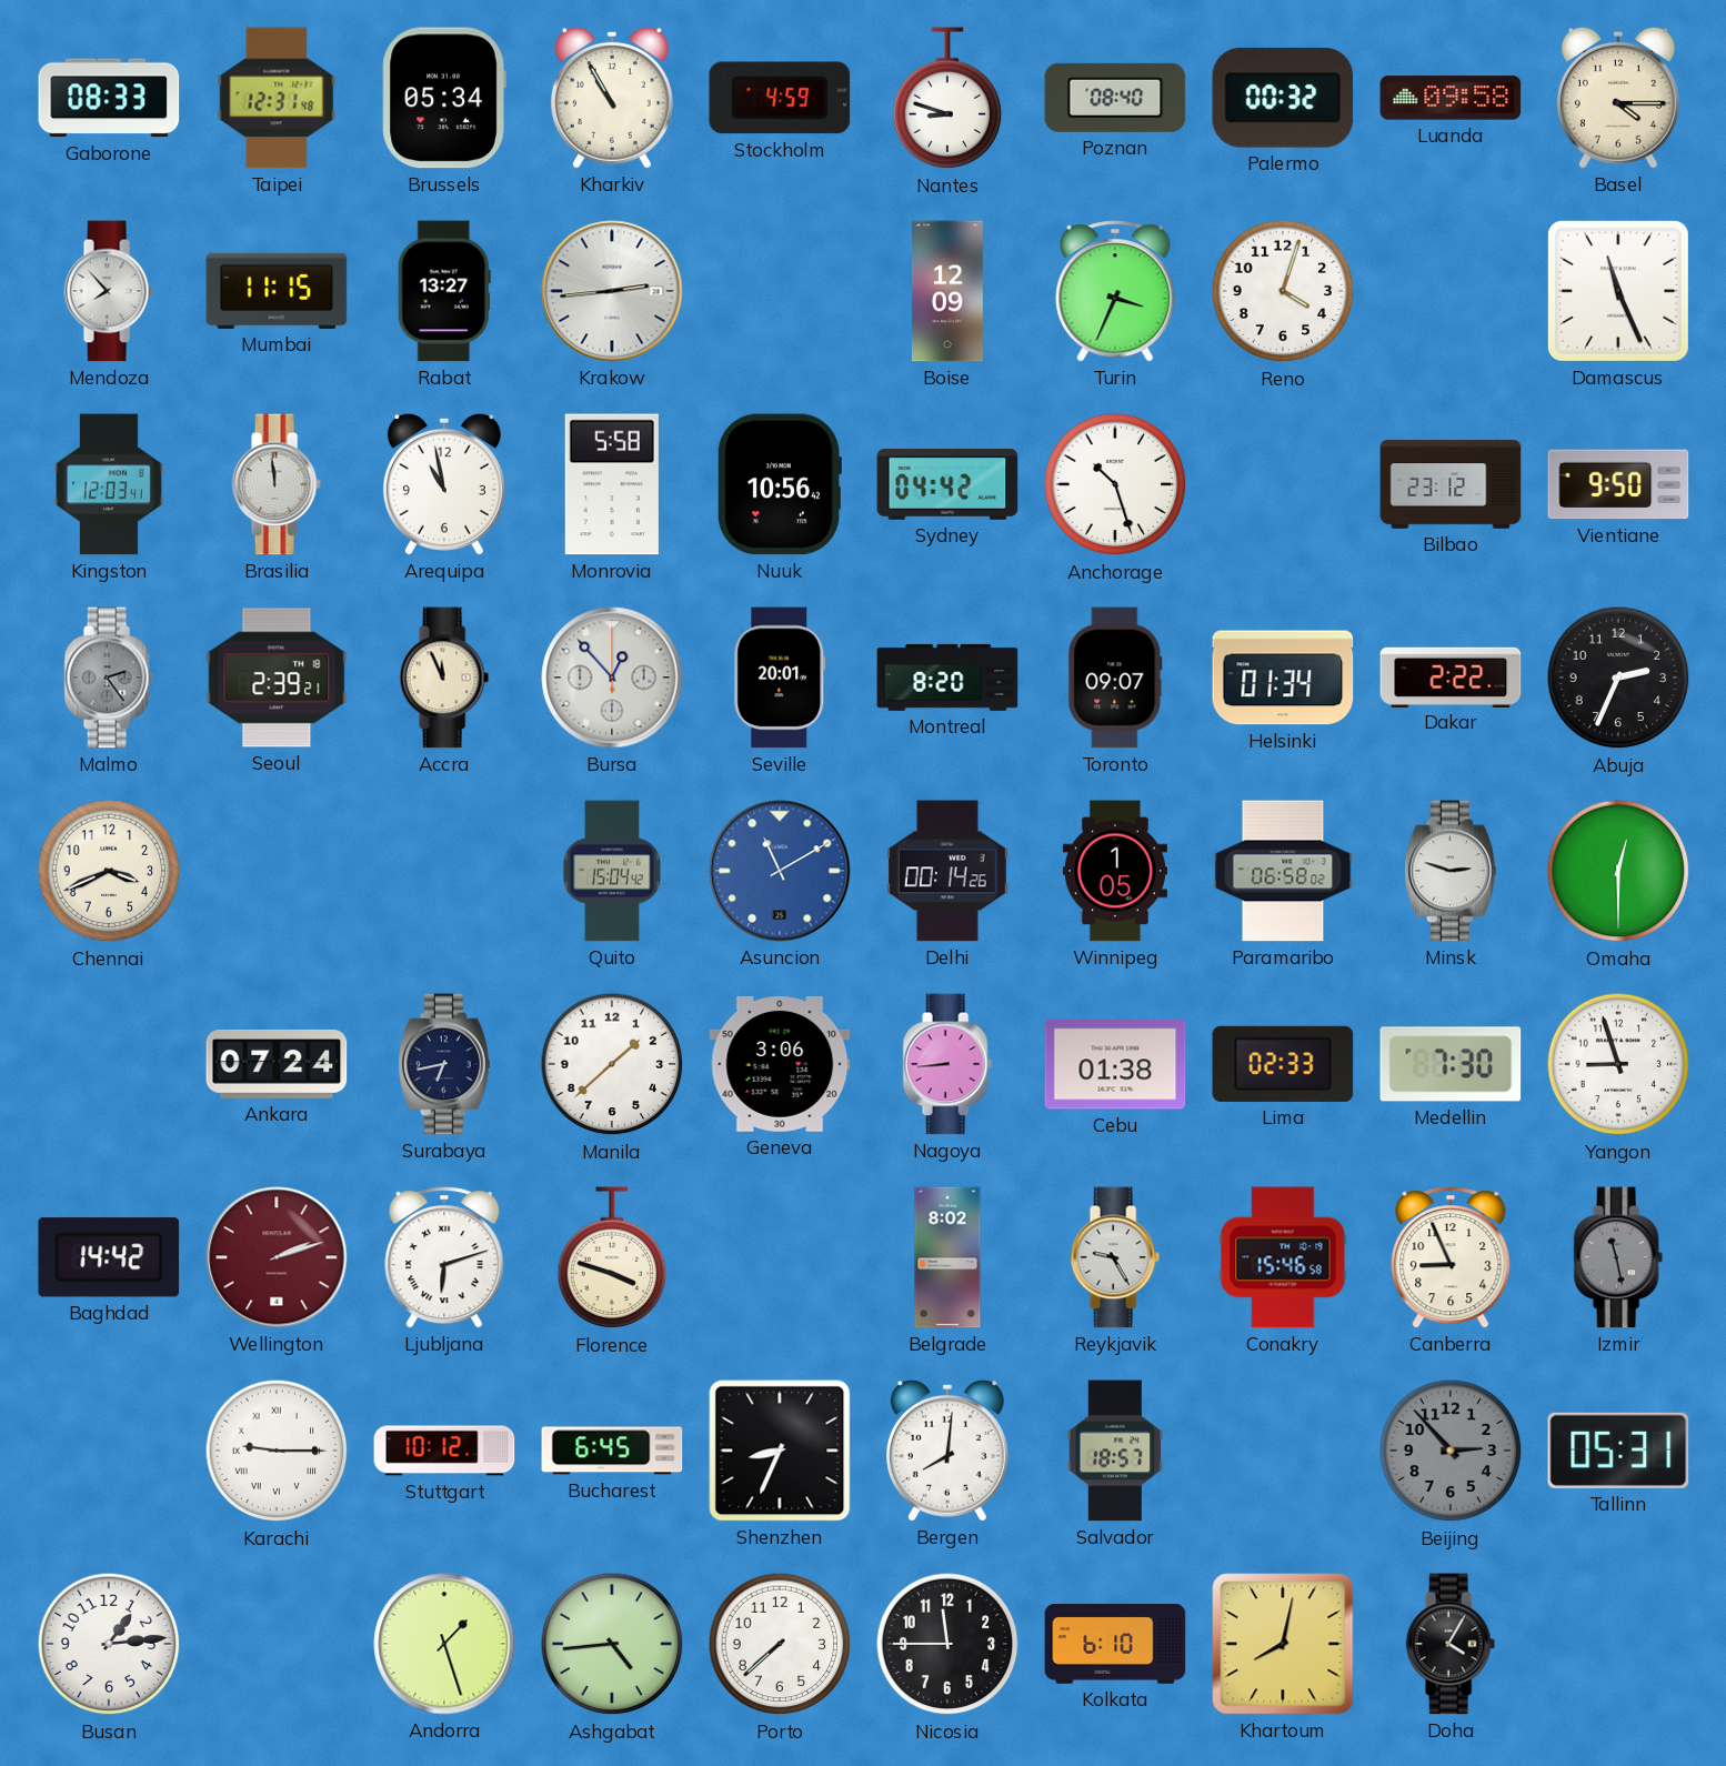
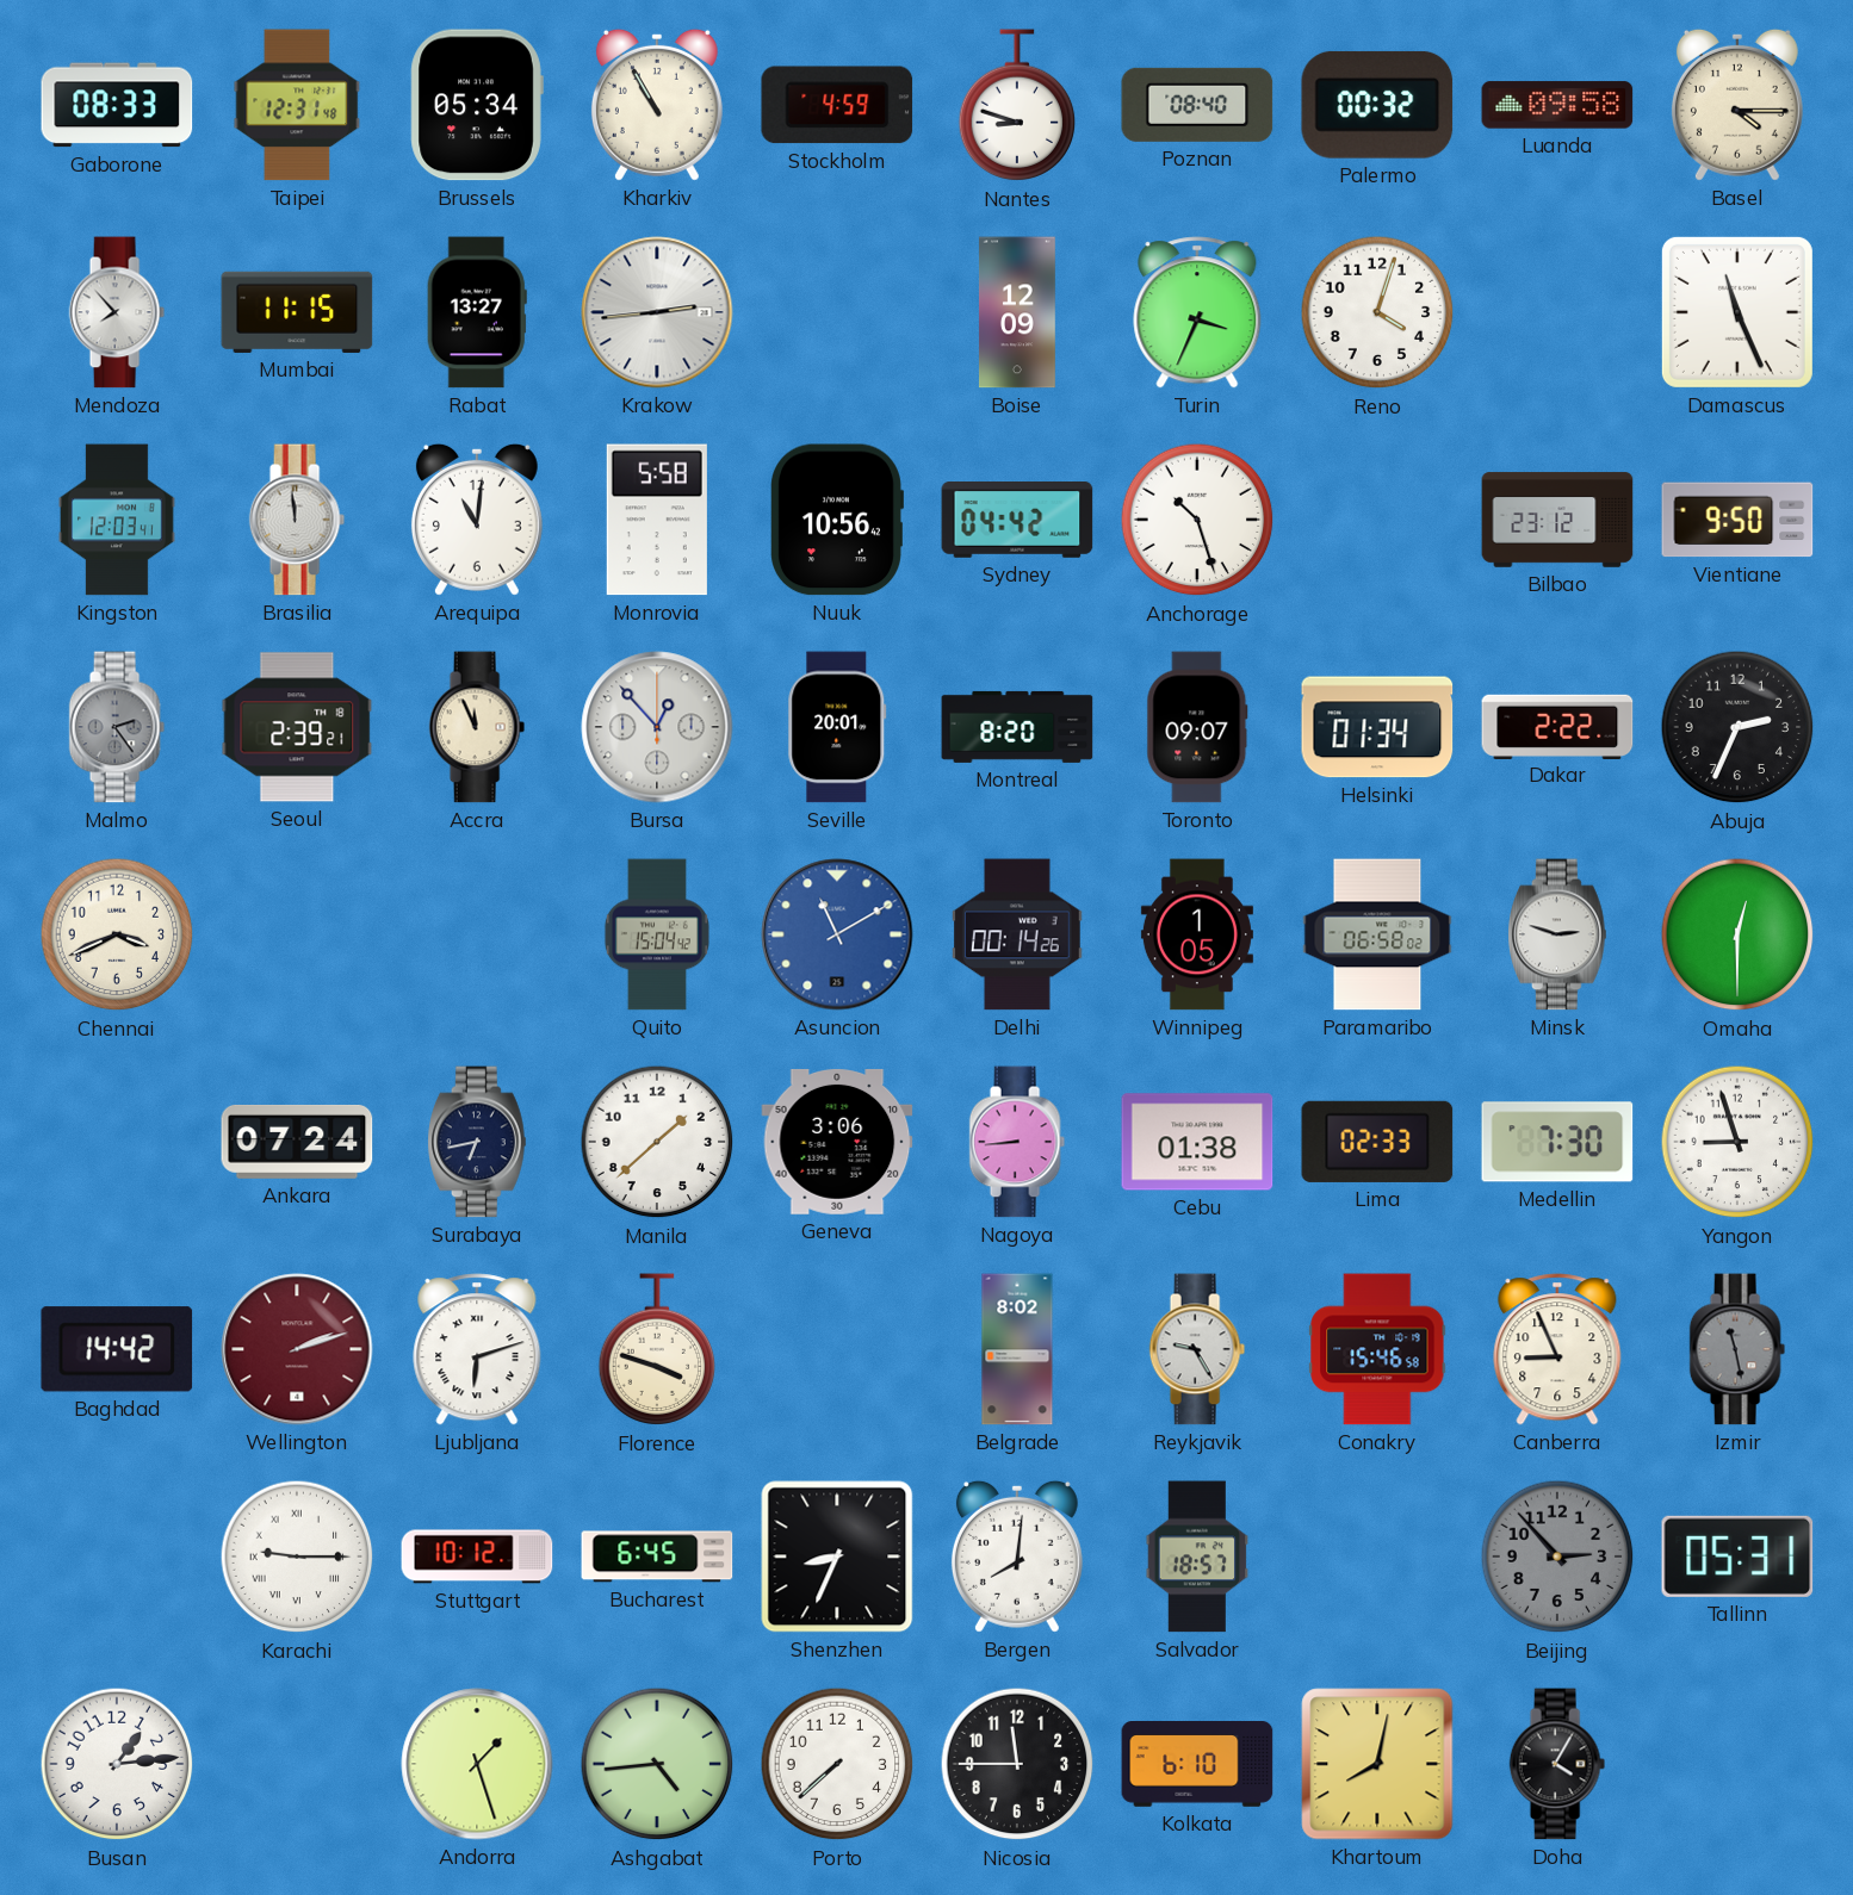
Arequipa: 10:58 -> 11:01 (477, 520)
